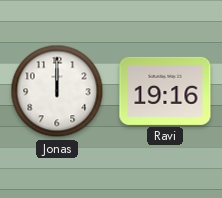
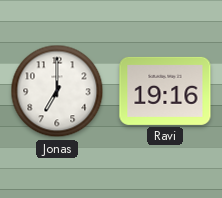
Jonas: 12:00 -> 7:00 (57, 91)
